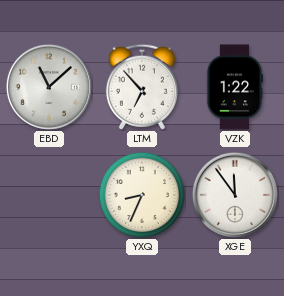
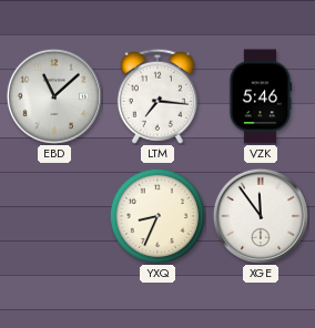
LTM: 6:53 -> 7:16 (157, 96)
VZK: 1:22 -> 5:46 (261, 96)
